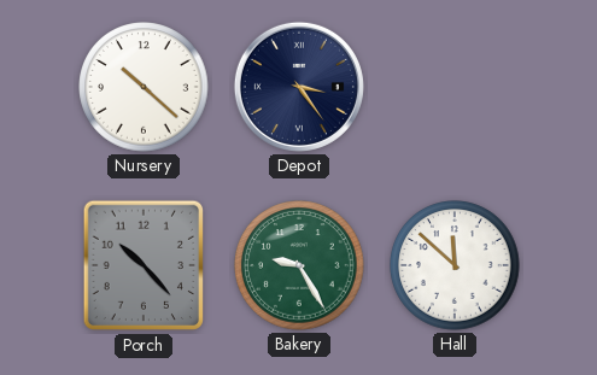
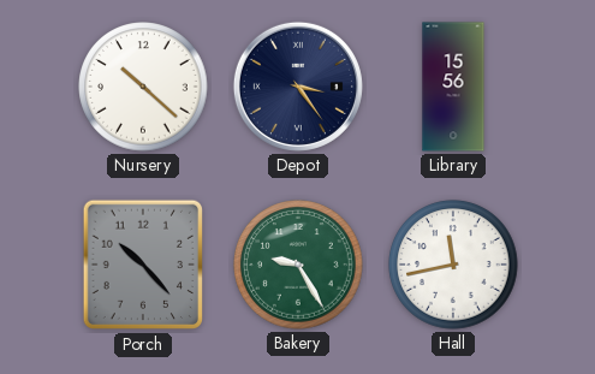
Library: none -> 15:56 (453, 87)
Hall: 11:52 -> 11:43 (453, 265)
